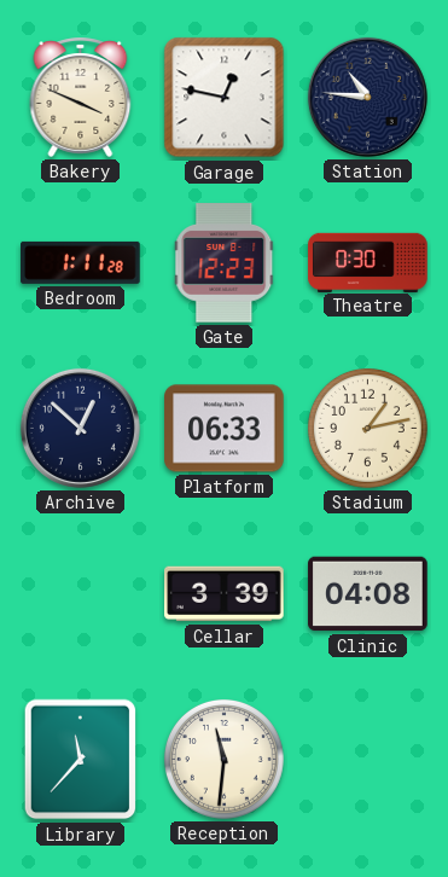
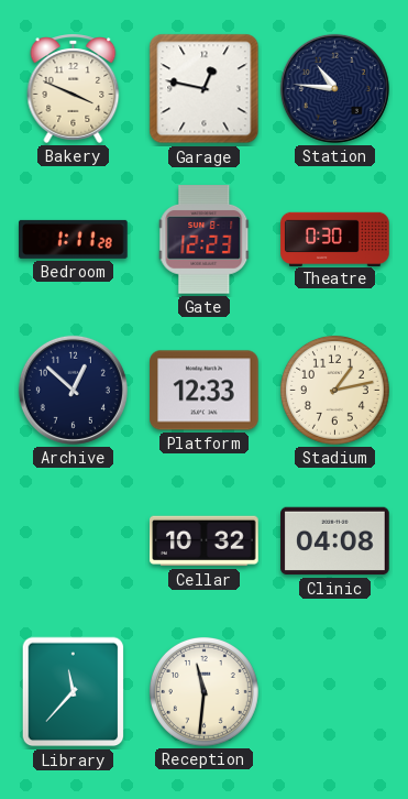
Platform: 06:33 -> 12:33 (205, 391)
Cellar: 3:39 -> 10:32 (205, 541)
